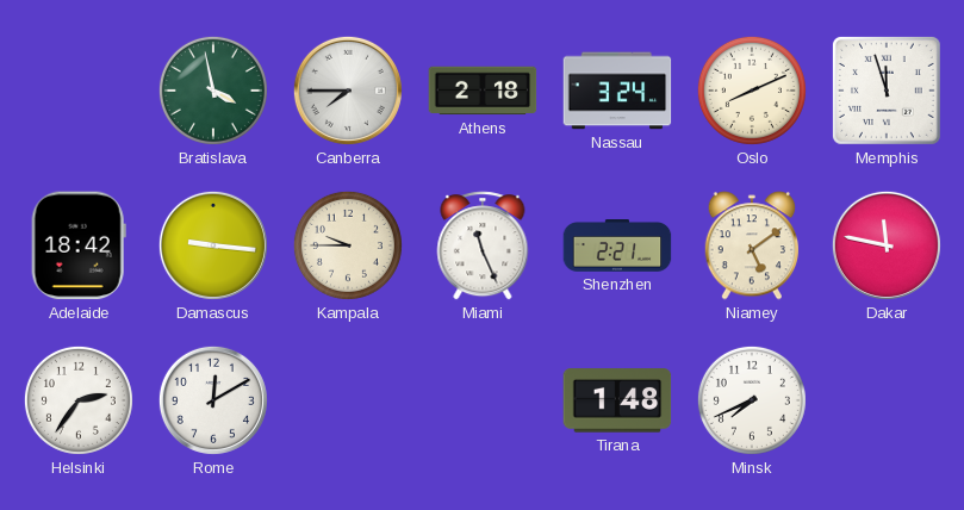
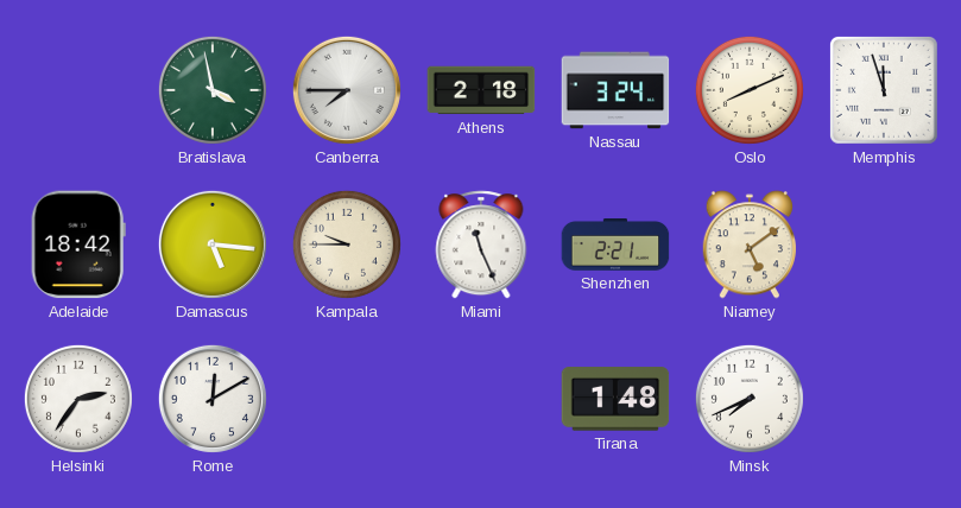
Damascus: 9:16 -> 5:16 (213, 245)
Dakar: 11:47 -> none (887, 245)
